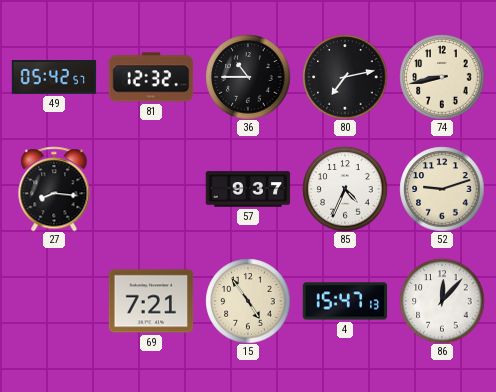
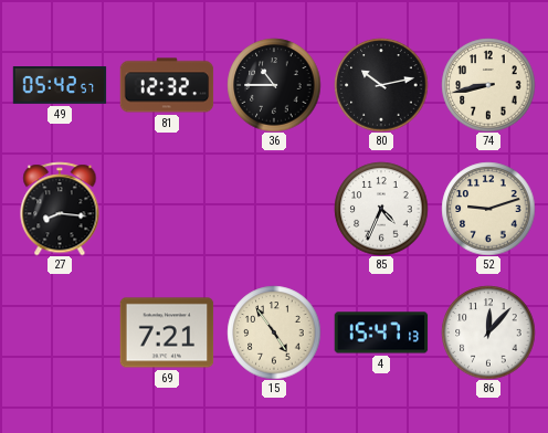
80: 7:13 -> 10:13 (381, 85)
57: 9:37 -> none (248, 189)
